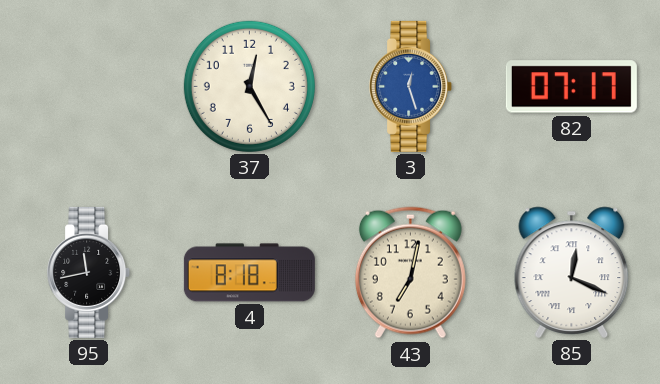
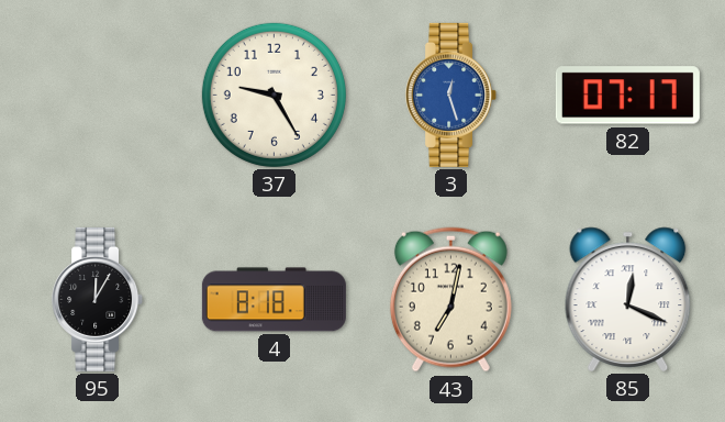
37: 12:25 -> 9:25 (274, 95)
95: 11:43 -> 12:05 (98, 299)
